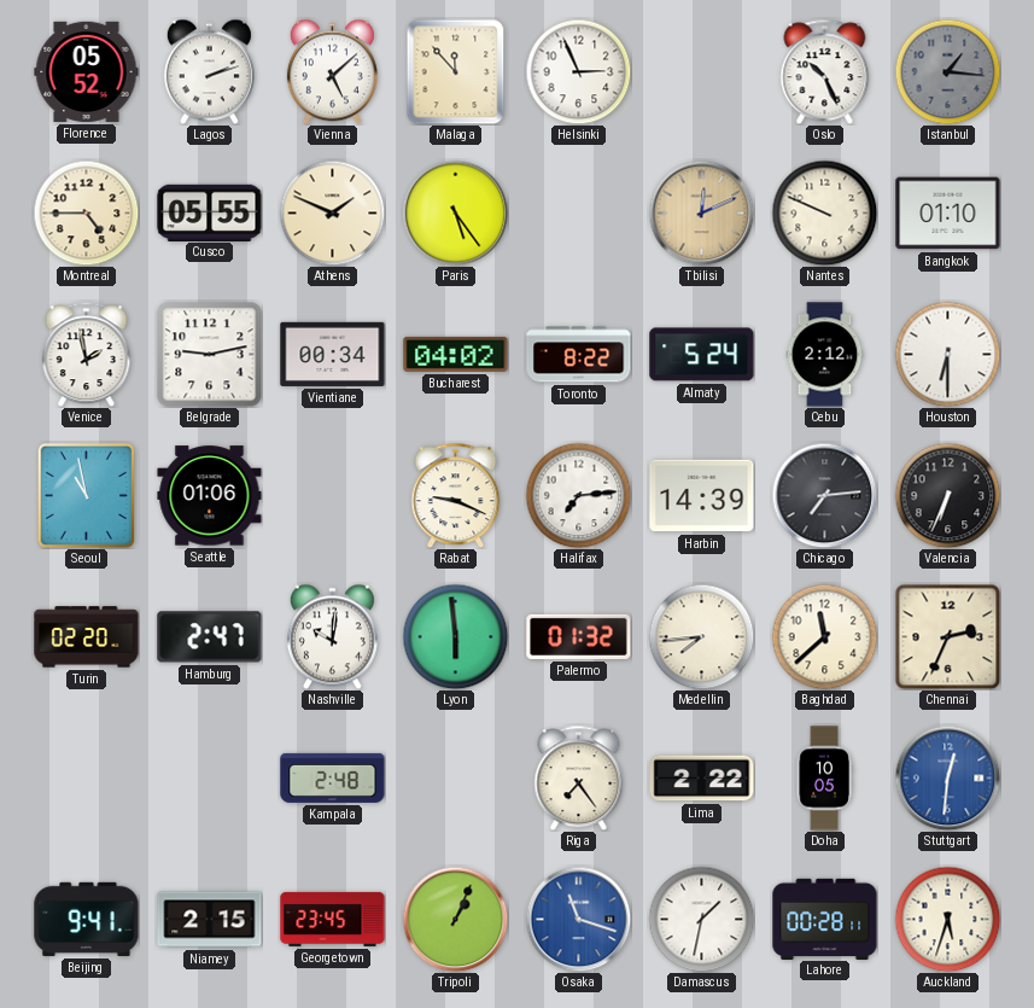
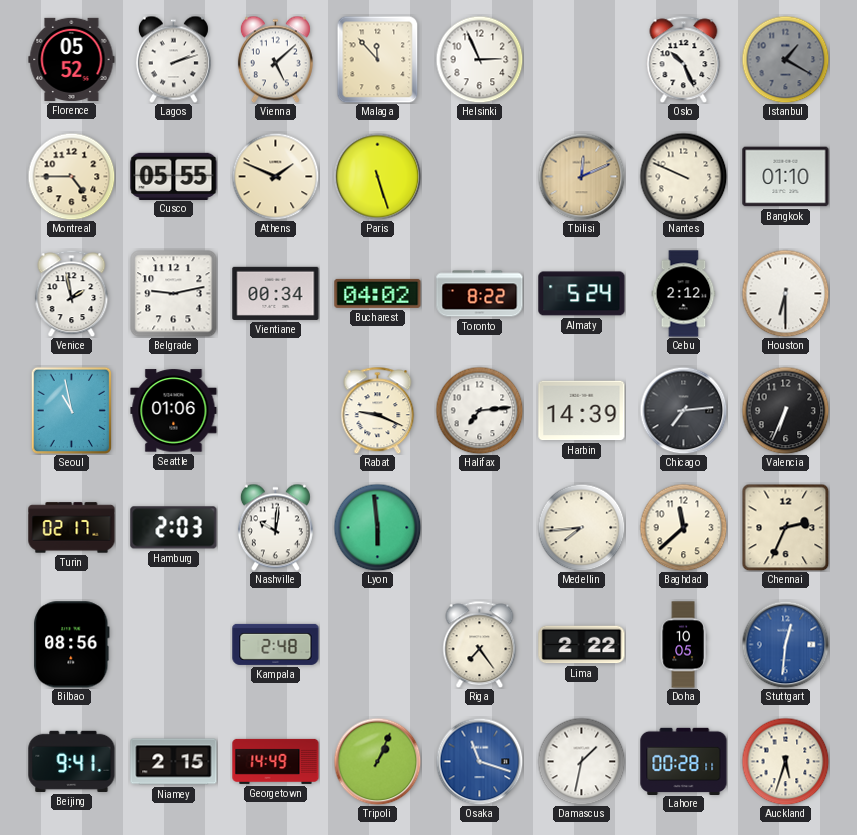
Istanbul: 1:16 -> 1:20 (785, 59)
Paris: 5:24 -> 5:27 (377, 176)
Turin: 02:20 -> 02:17 (72, 528)
Hamburg: 2:47 -> 2:03 (174, 528)
Palermo: 01:32 -> none (579, 636)
Bilbao: none -> 08:56 (72, 645)
Georgetown: 23:45 -> 14:49 (276, 761)
